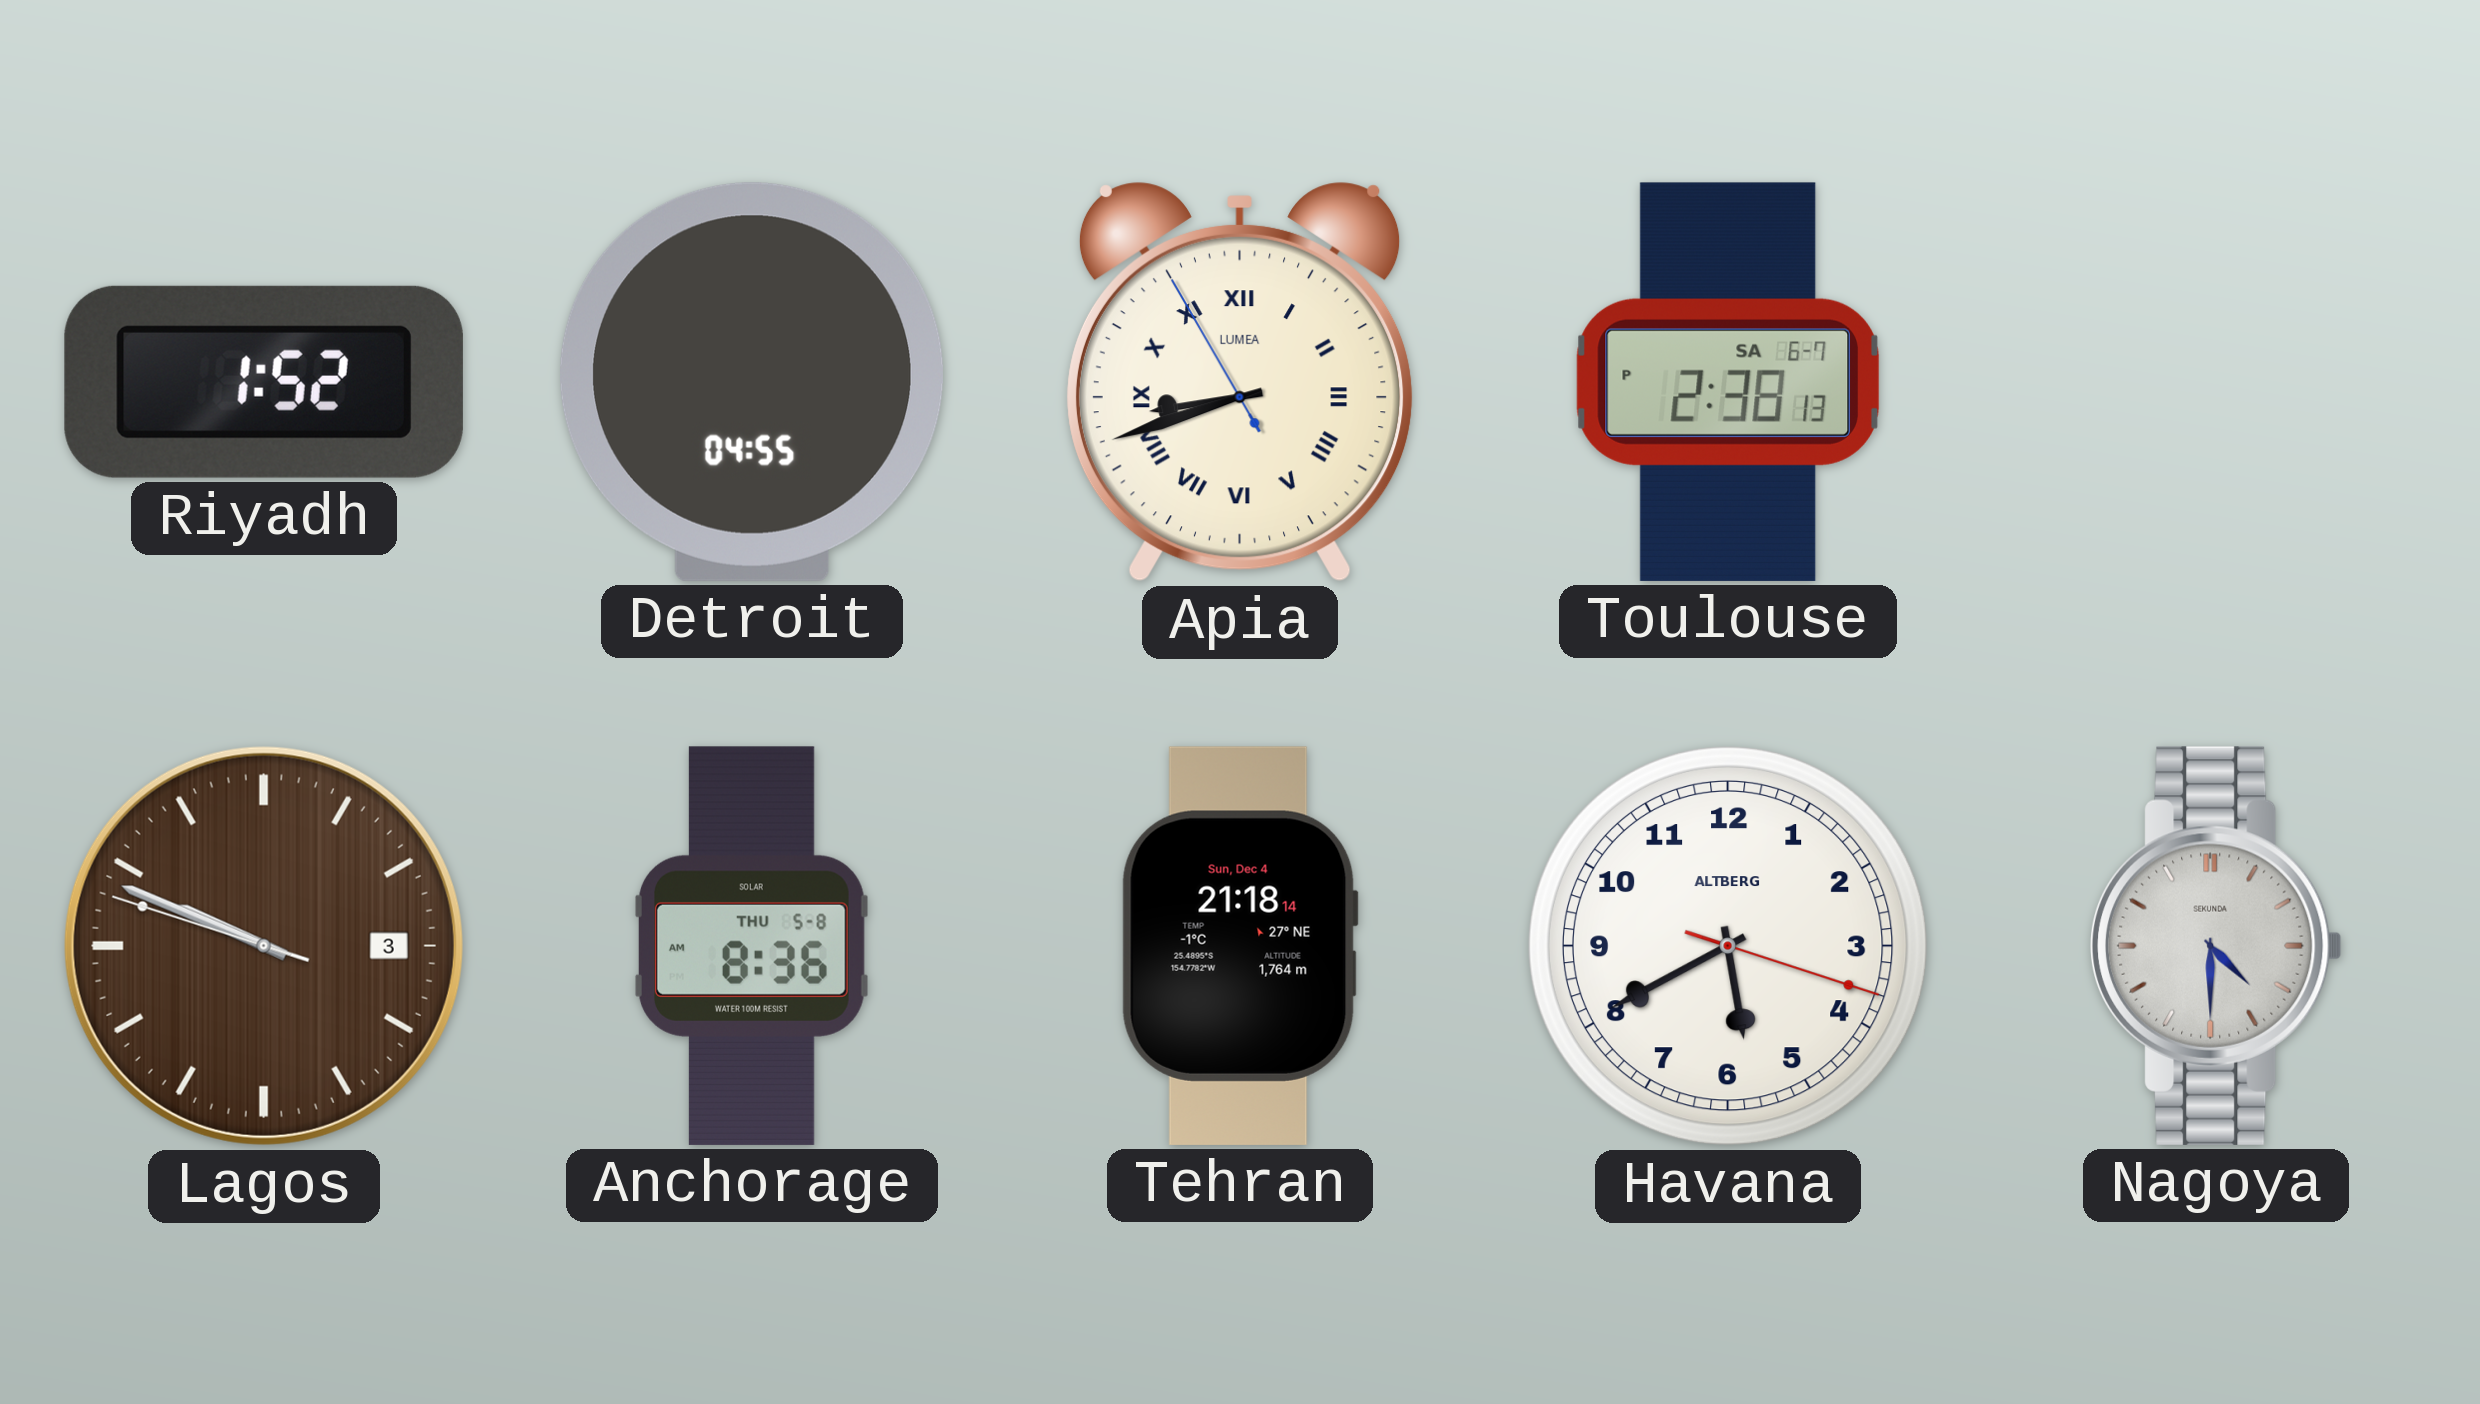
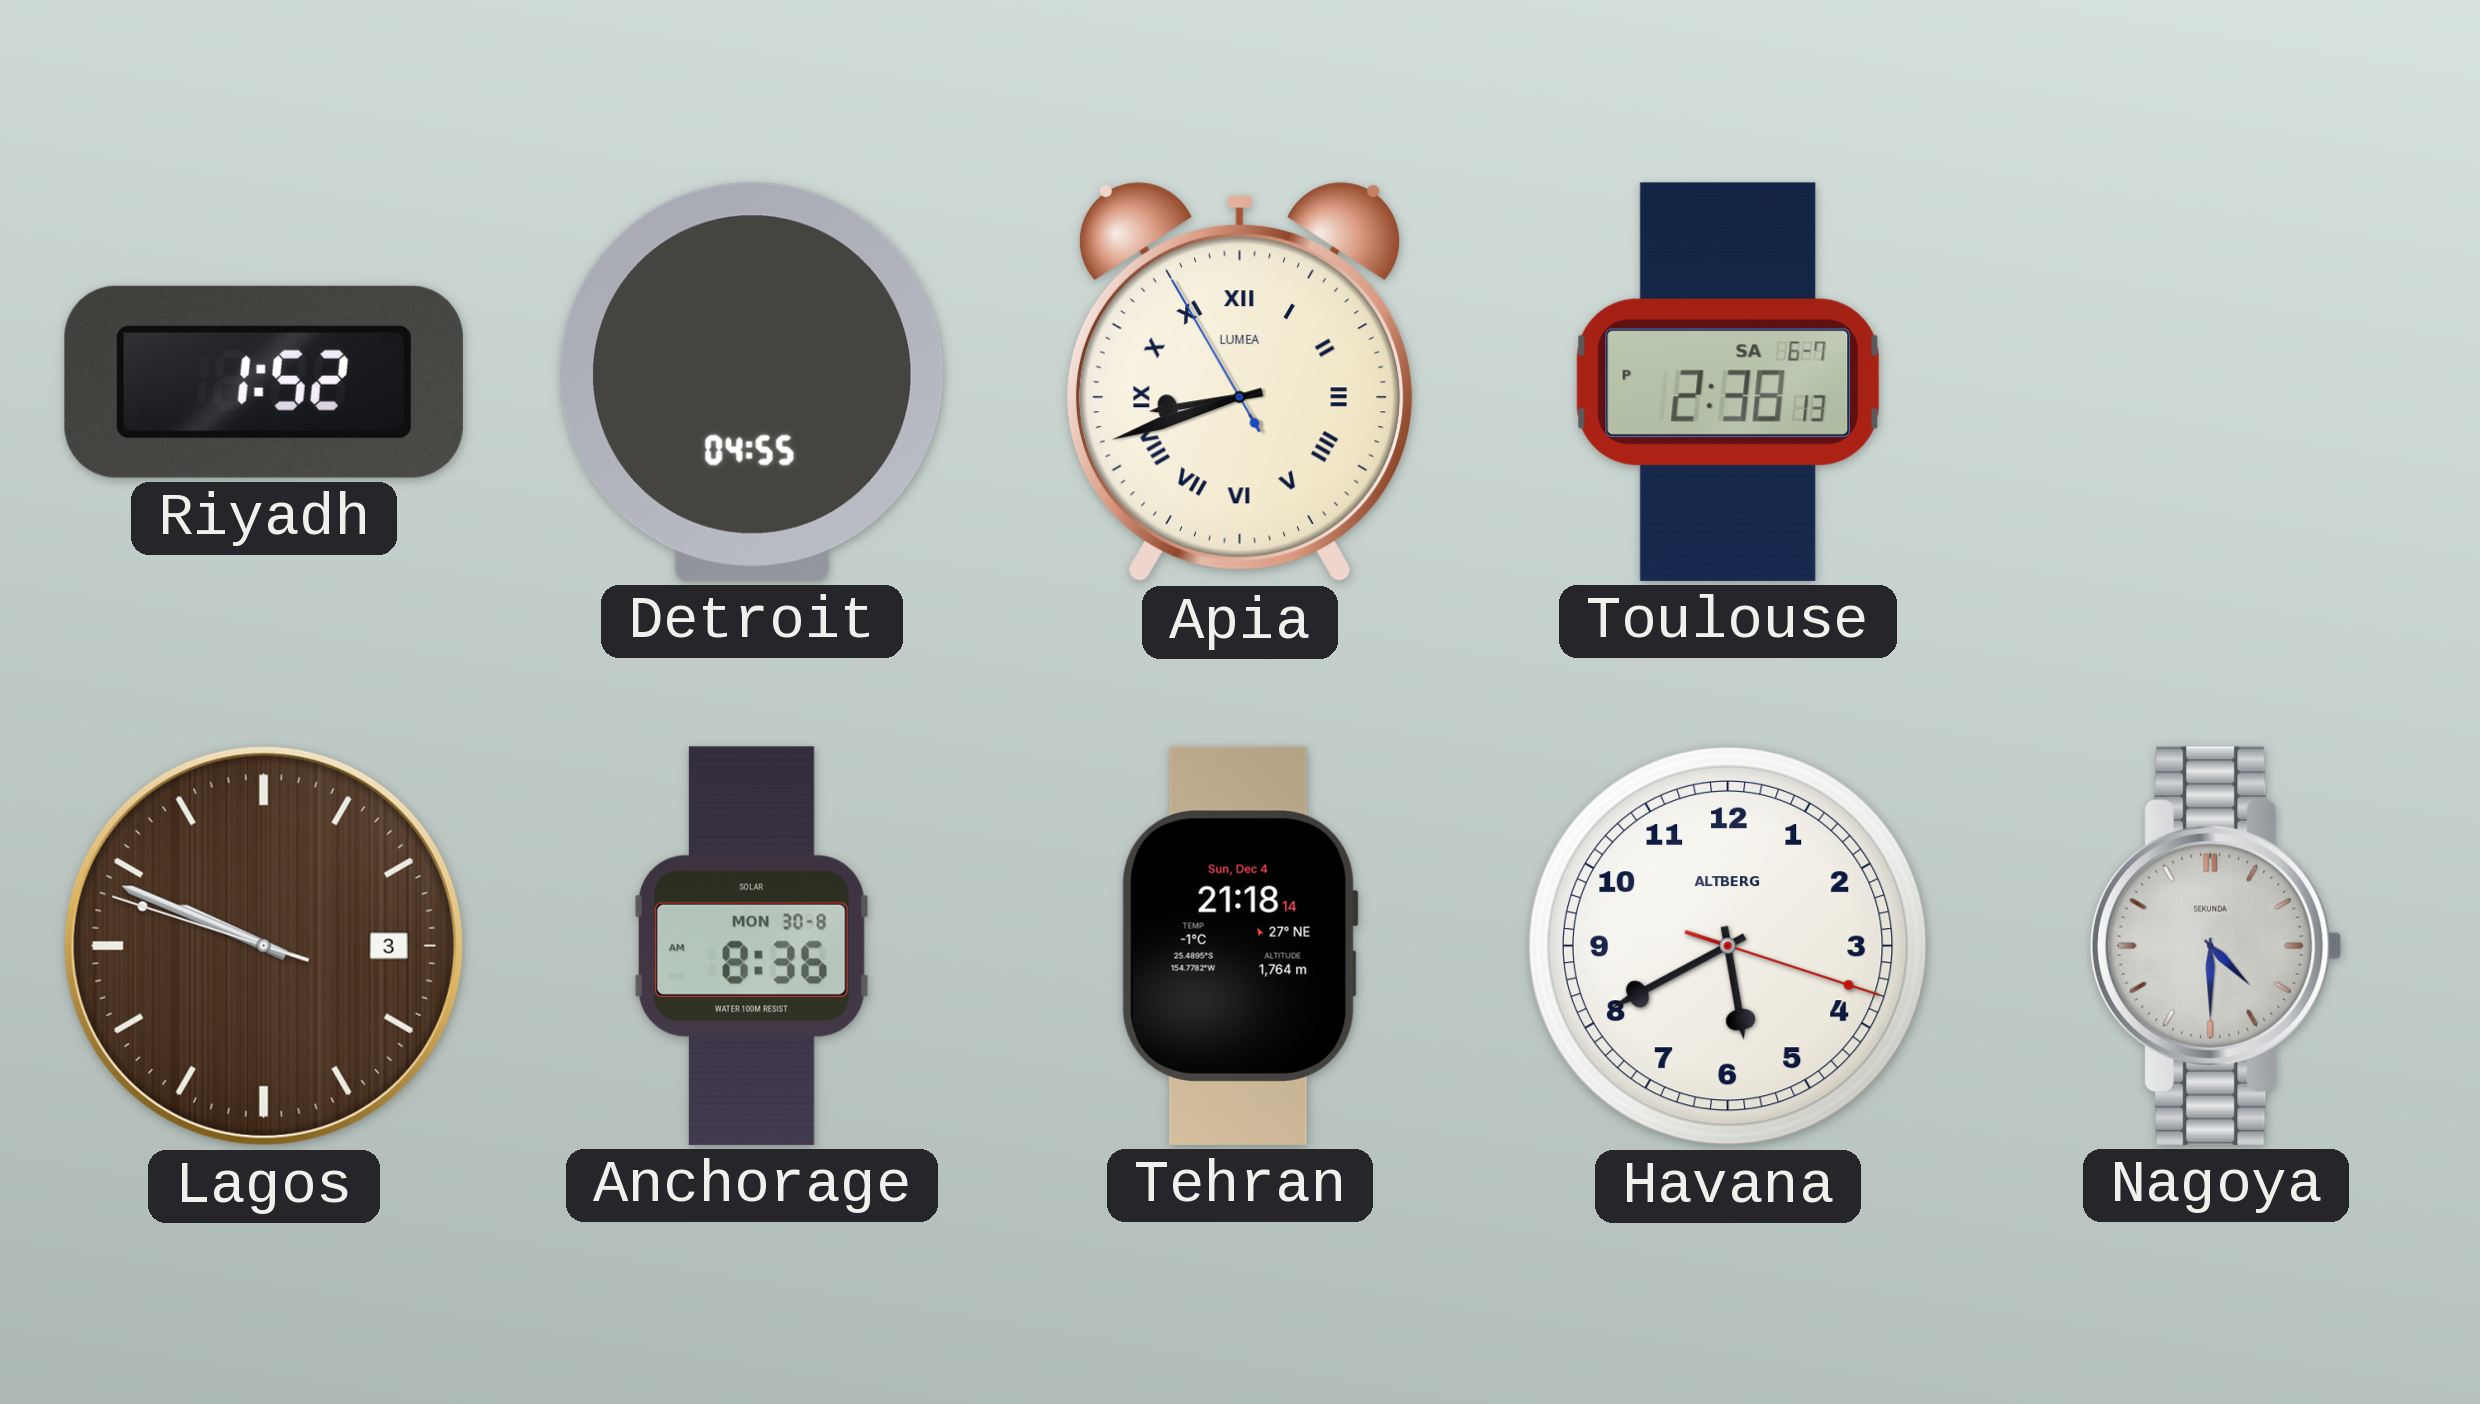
Anchorage date: THU 5-8 -> MON 30-8 (751, 946)
